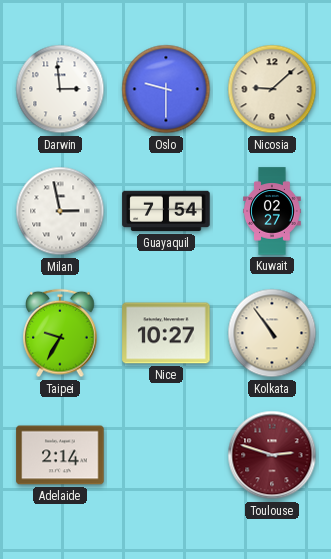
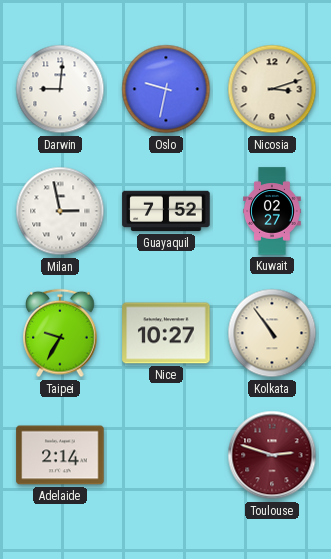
Darwin: 2:59 -> 9:01 (60, 89)
Oslo: 9:30 -> 9:32 (166, 89)
Nicosia: 9:08 -> 3:12 (272, 89)
Guayaquil: 7:54 -> 7:52 (166, 211)
